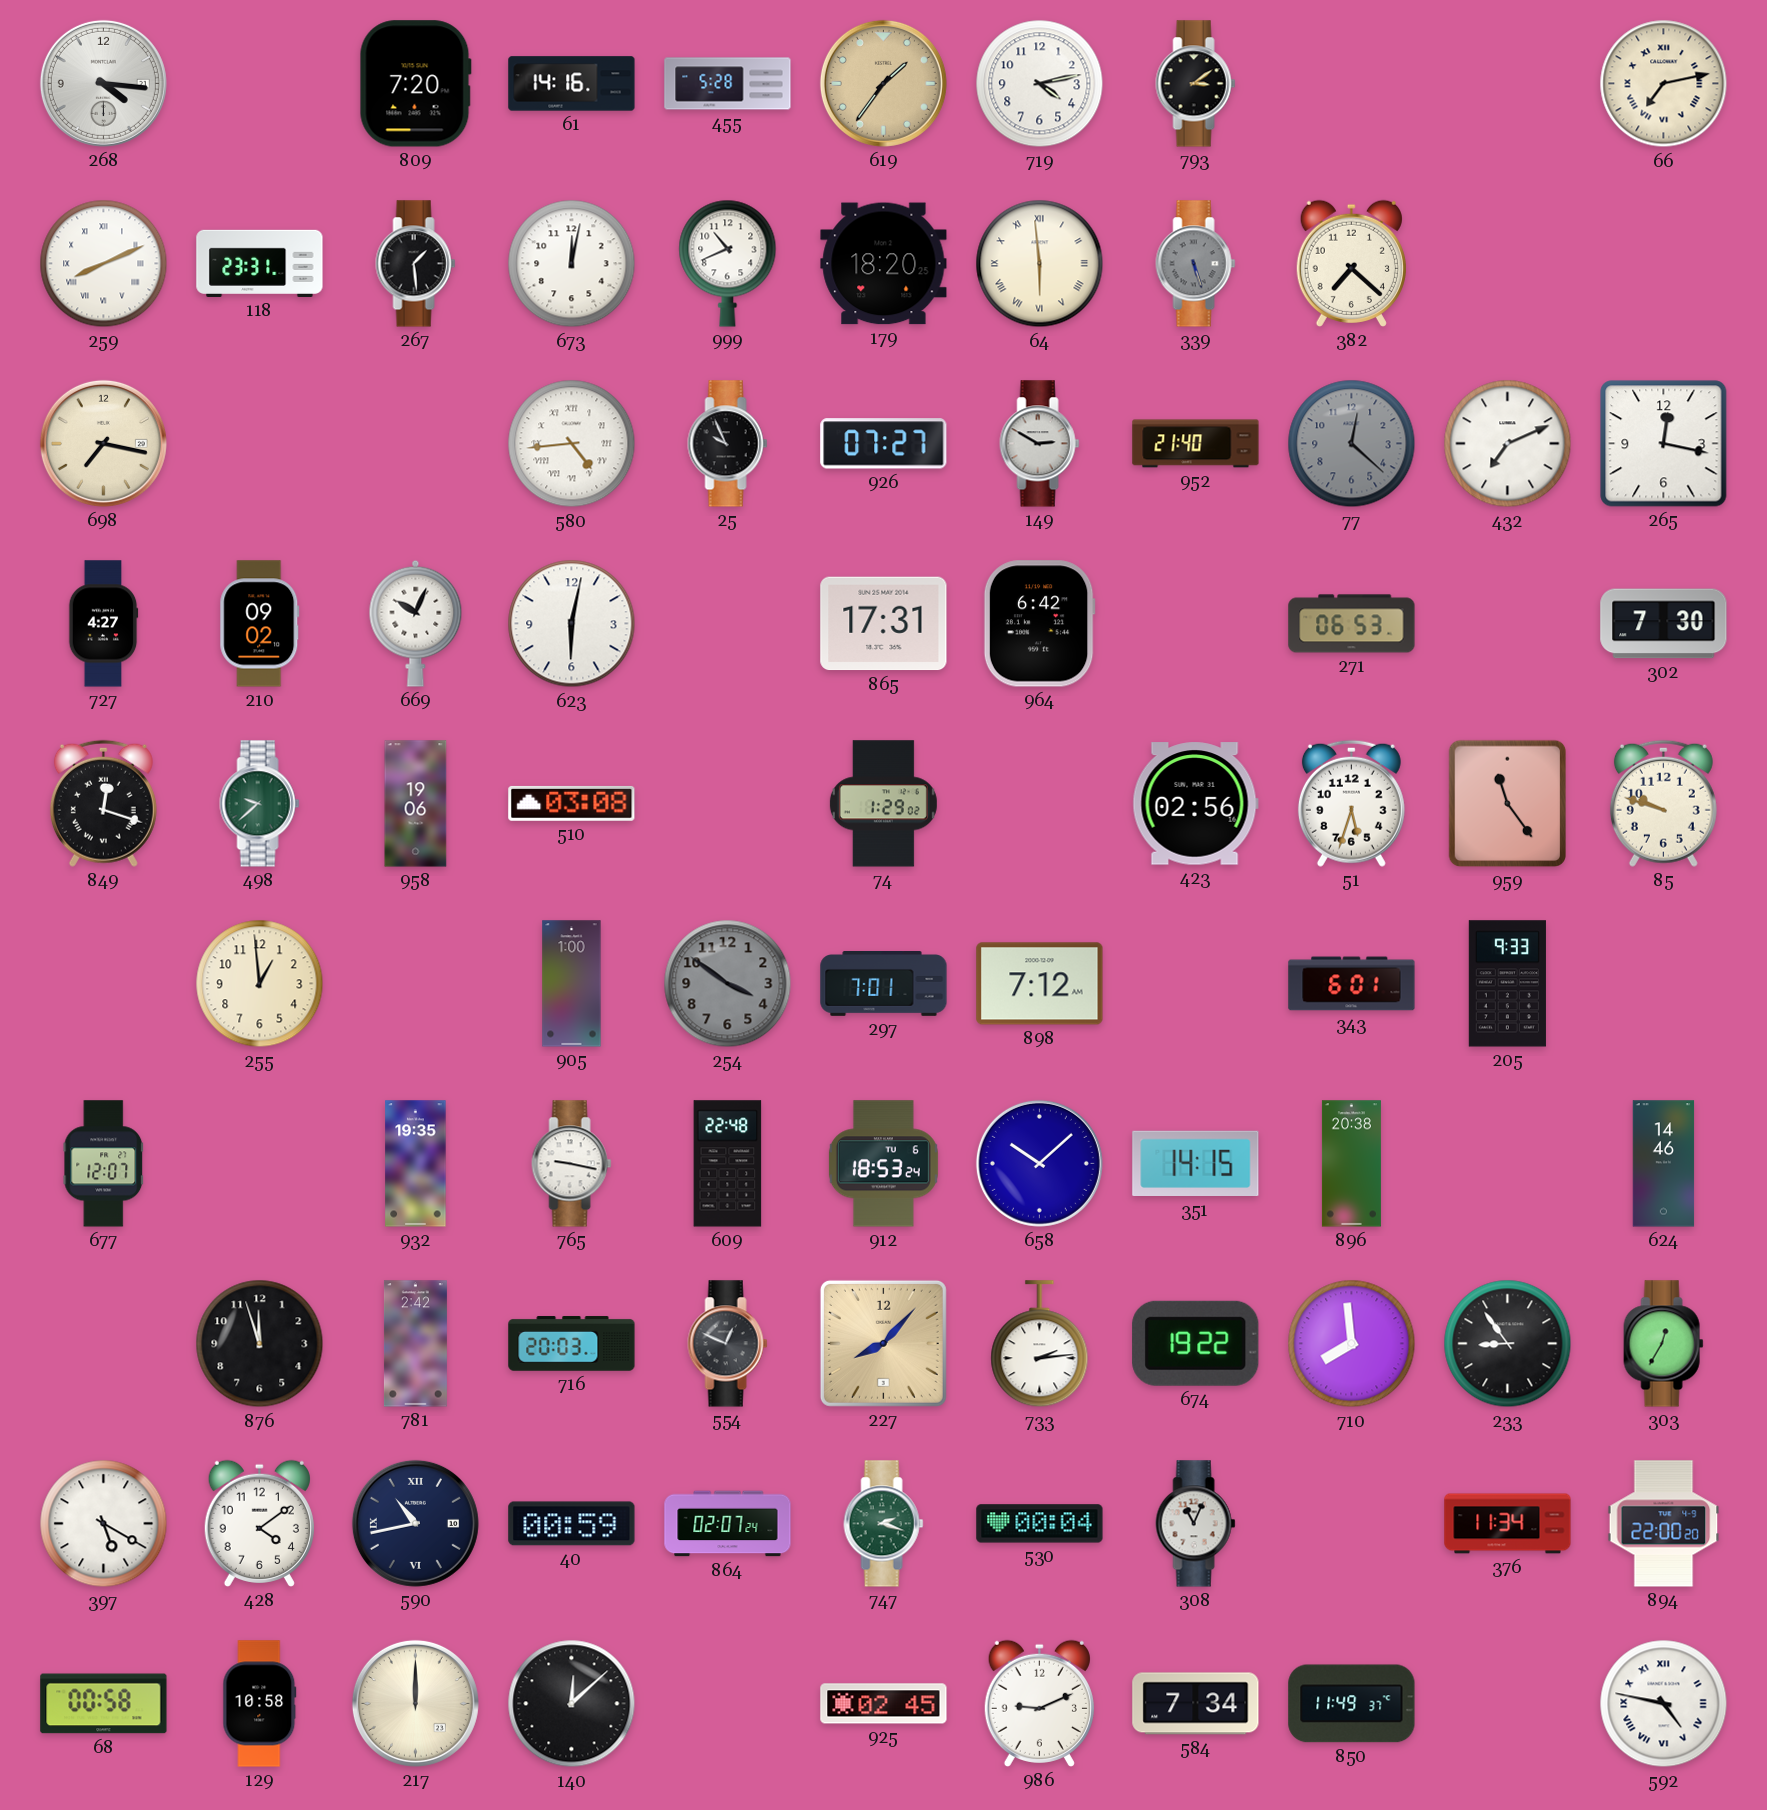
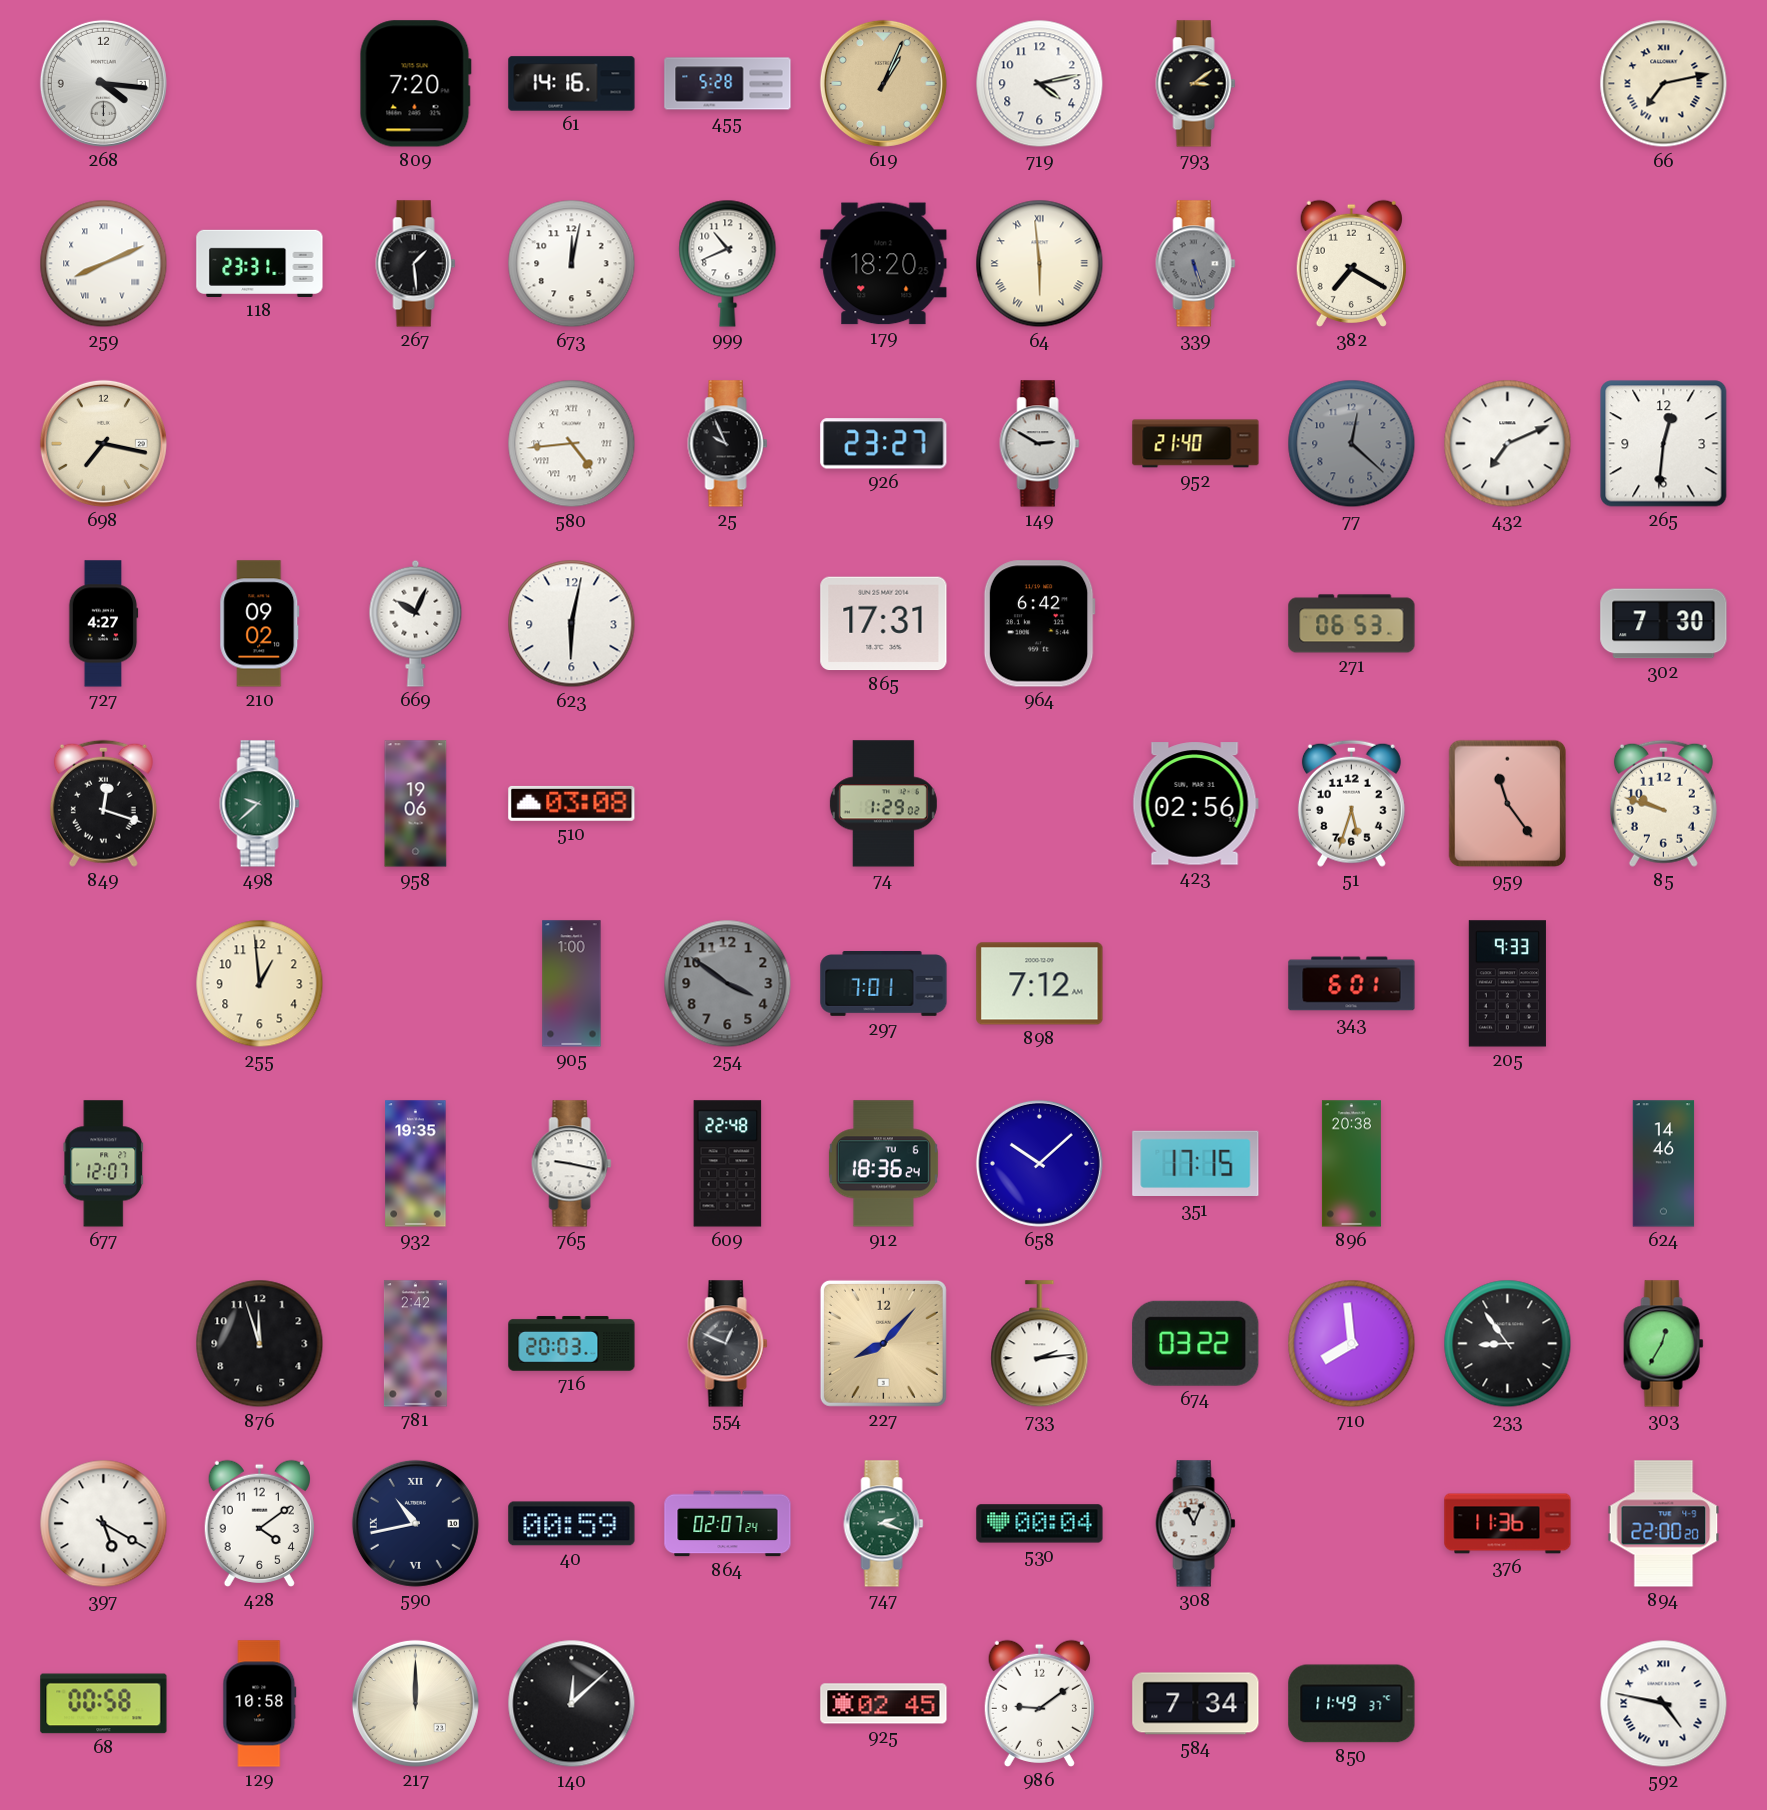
619: 1:36 -> 1:04 (883, 83)
382: 7:22 -> 7:20 (1351, 263)
926: 07:27 -> 23:27 (884, 444)
265: 12:17 -> 12:31 (1664, 444)
912: 18:53 -> 18:36 (883, 1164)
351: 14:15 -> 17:15 (1196, 1164)
674: 19:22 -> 03:22 (1196, 1343)
376: 11:34 -> 11:36 (1508, 1524)
986: 9:11 -> 9:09 (1039, 1703)
